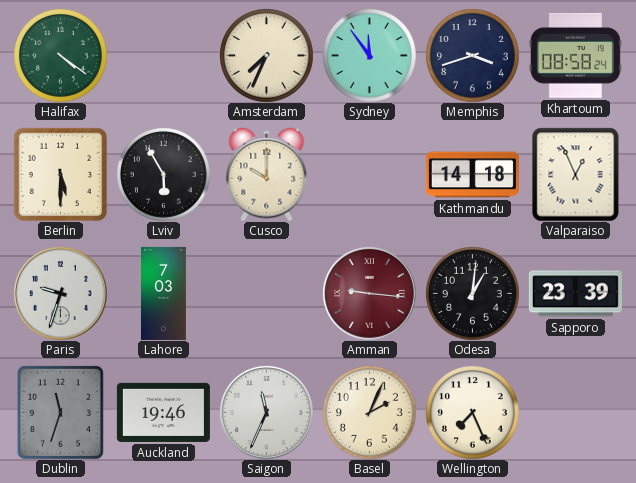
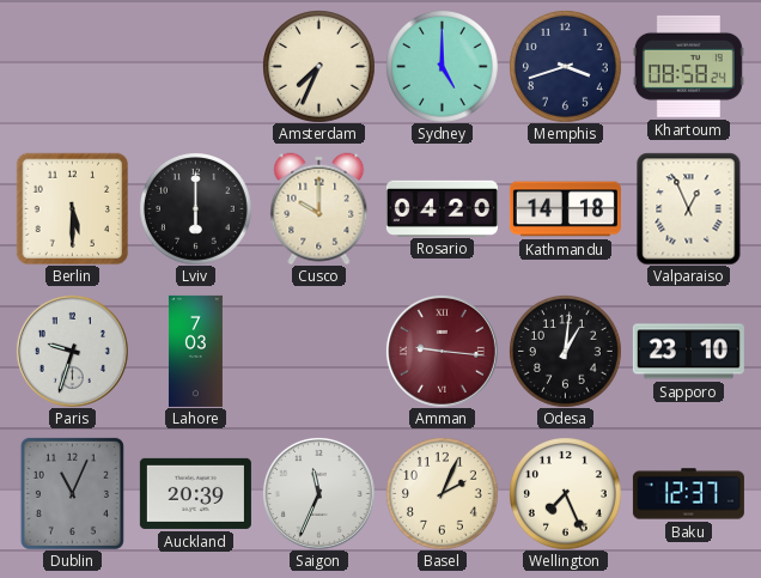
Halifax: 4:21 -> none (61, 56)
Sydney: 11:54 -> 5:00 (443, 67)
Lviv: 5:55 -> 6:00 (196, 209)
Rosario: none -> 04:20 (442, 208)
Sapporo: 23:39 -> 23:10 (688, 352)
Dublin: 11:33 -> 11:04 (72, 493)
Auckland: 19:46 -> 20:39 (195, 493)
Baku: none -> 12:37 (688, 494)
